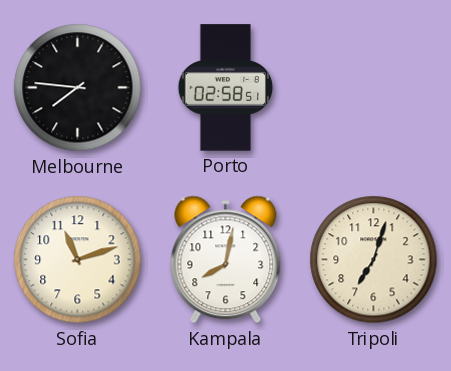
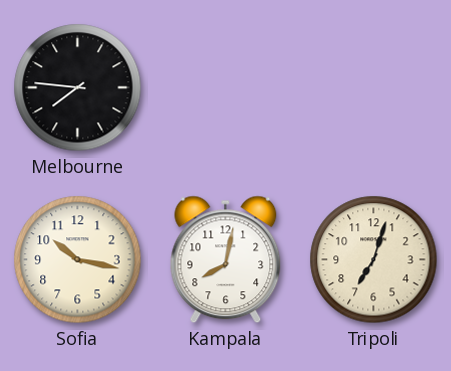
Porto: 02:58 -> none (226, 88)
Sofia: 11:12 -> 10:17 (78, 260)
